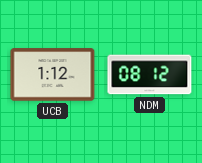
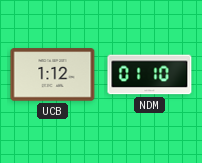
NDM: 08:12 -> 01:10 (150, 75)
